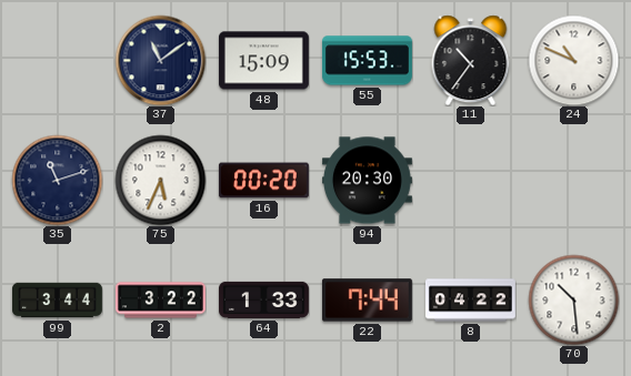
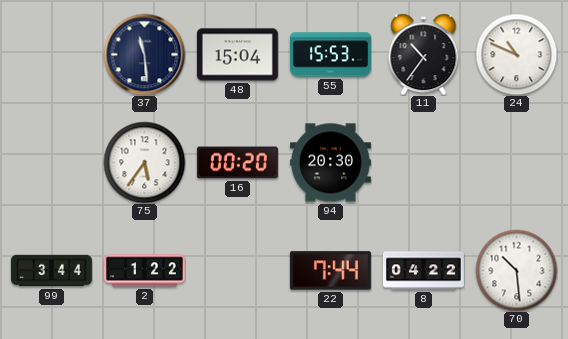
37: 11:09 -> 11:29 (144, 54)
48: 15:09 -> 15:04 (237, 55)
35: 11:12 -> none (57, 180)
75: 5:34 -> 5:36 (144, 162)
2: 3:22 -> 1:22 (144, 271)
64: 1:33 -> none (263, 299)
